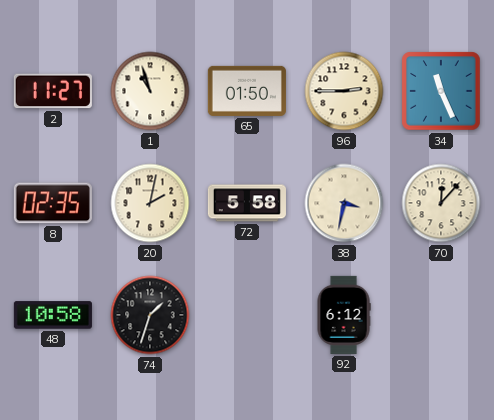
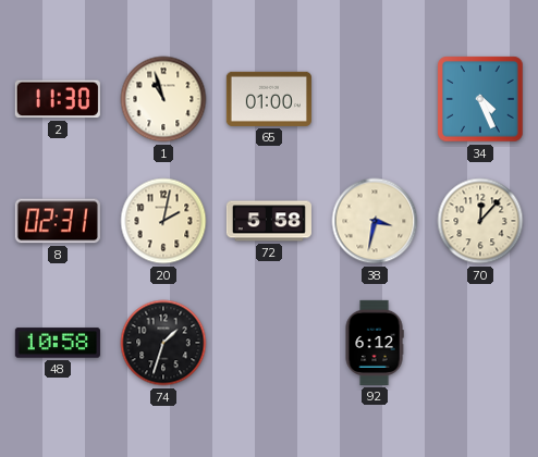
2: 11:27 -> 11:30 (58, 99)
65: 01:50 -> 01:00 (269, 99)
96: 2:45 -> none (344, 91)
34: 11:26 -> 4:26 (480, 99)
8: 02:35 -> 02:31 (58, 221)
